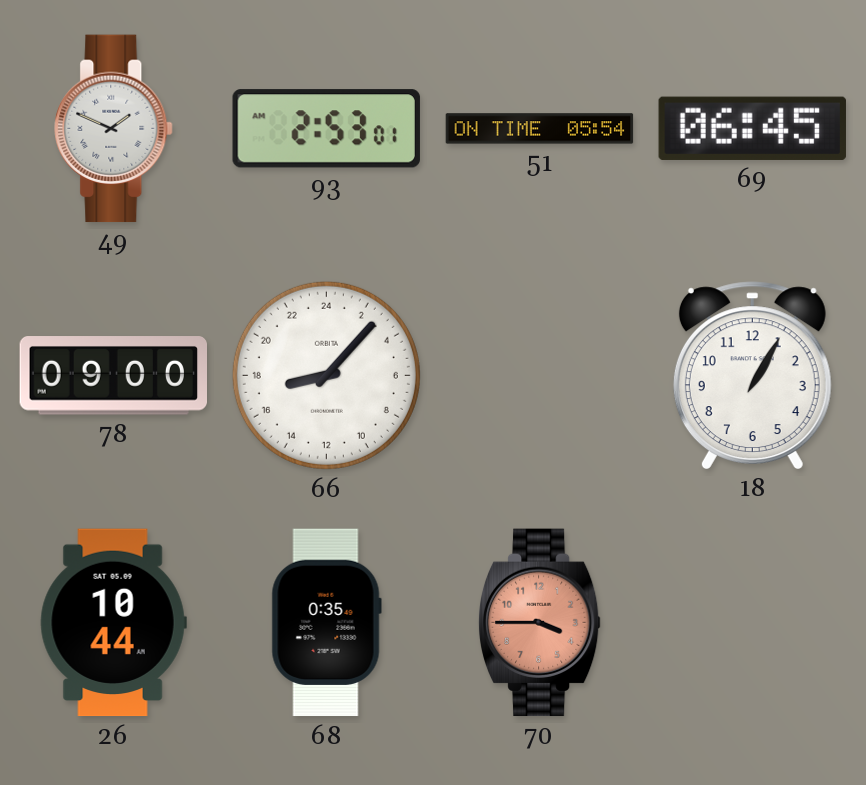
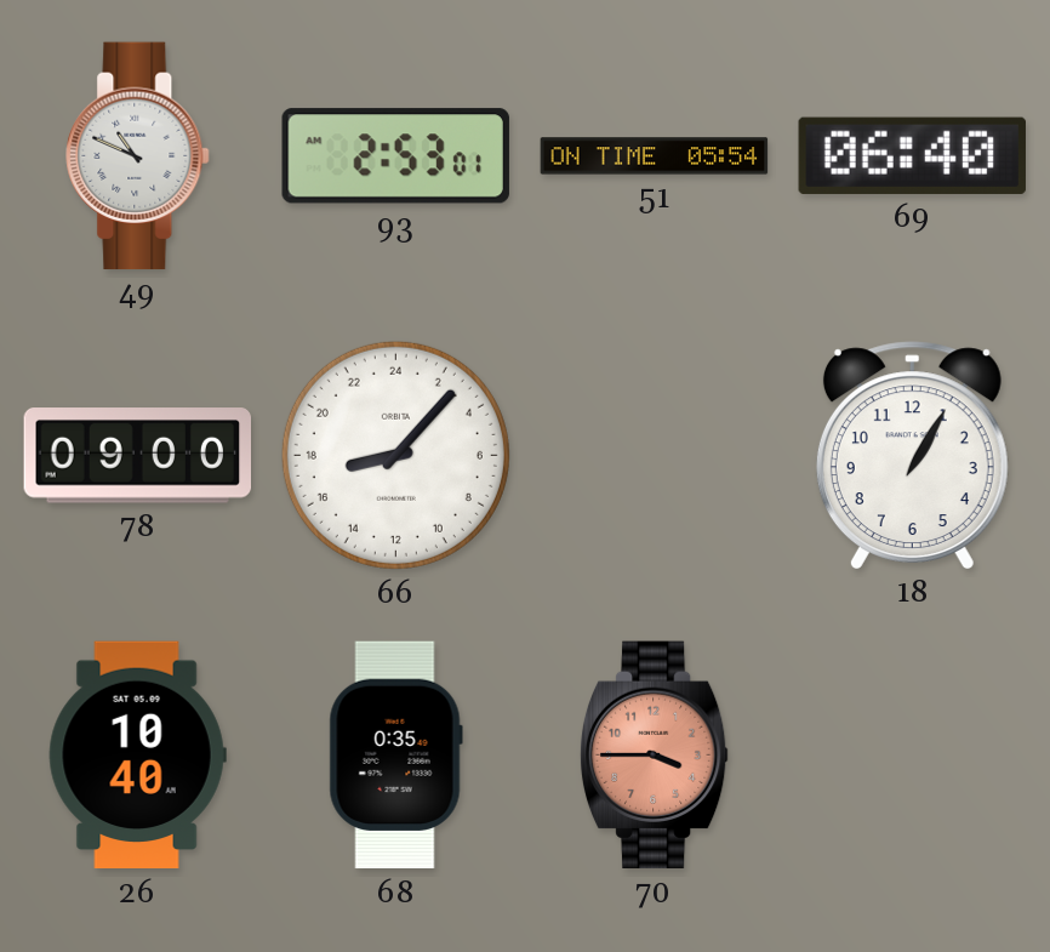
49: 1:49 -> 10:49 (138, 156)
69: 06:45 -> 06:40 (912, 155)
26: 10:44 -> 10:40 (137, 756)
